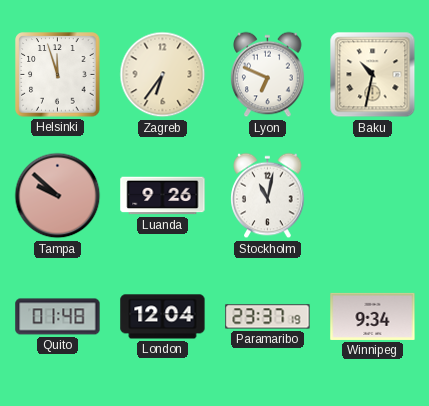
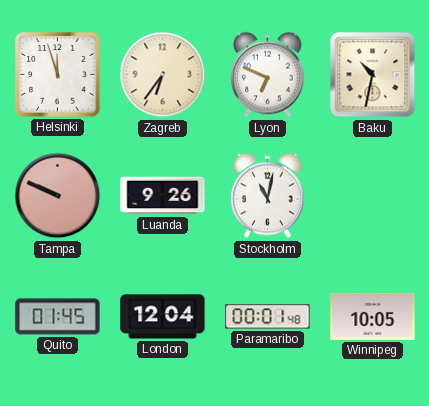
Tampa: 9:52 -> 9:49 (58, 196)
Quito: 01:48 -> 01:45 (58, 317)
Paramaribo: 23:37 -> 00:01 (268, 317)
Winnipeg: 9:34 -> 10:05 (373, 316)
